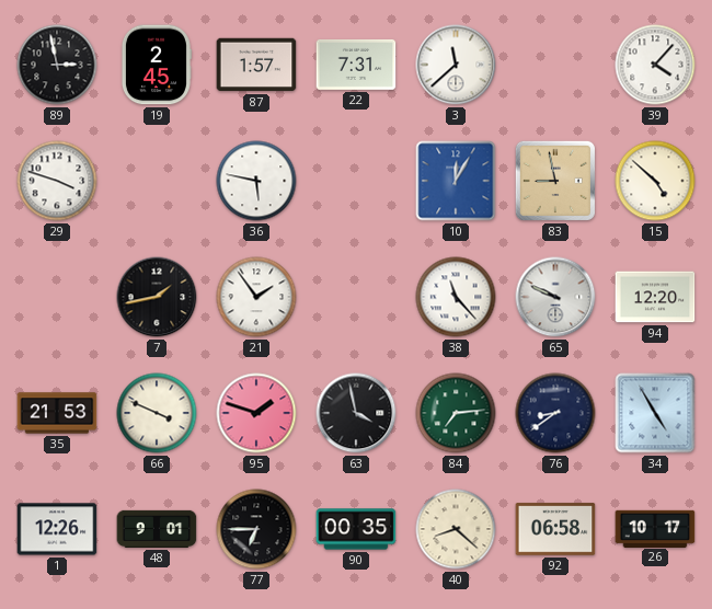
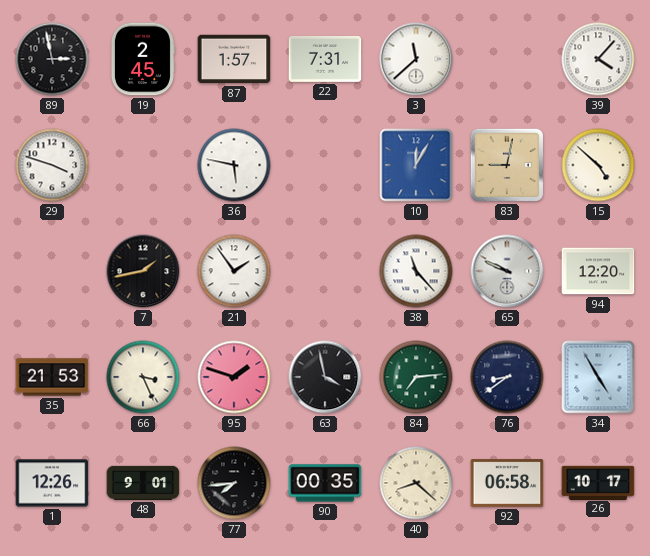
83: 8:58 -> 9:02 (507, 165)
66: 3:49 -> 3:26 (143, 377)
77: 6:45 -> 7:44 (234, 483)
